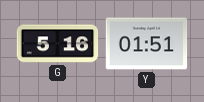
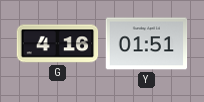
G: 5:16 -> 4:16 (57, 44)
